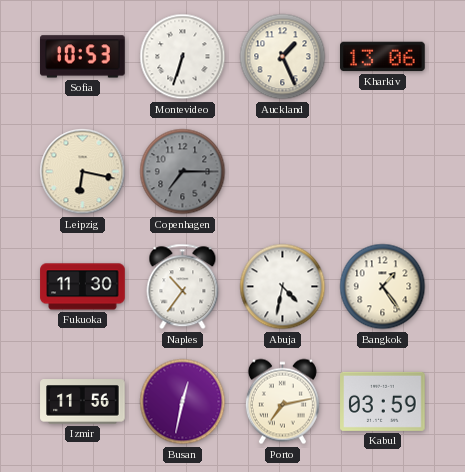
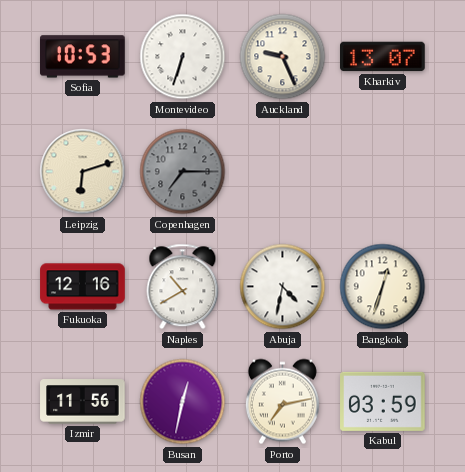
Auckland: 1:26 -> 9:26 (283, 57)
Kharkiv: 13:06 -> 13:07 (383, 57)
Leipzig: 6:17 -> 6:12 (83, 172)
Fukuoka: 11:30 -> 12:16 (83, 287)
Naples: 10:36 -> 10:40 (183, 287)
Bangkok: 1:24 -> 12:33 (383, 287)
